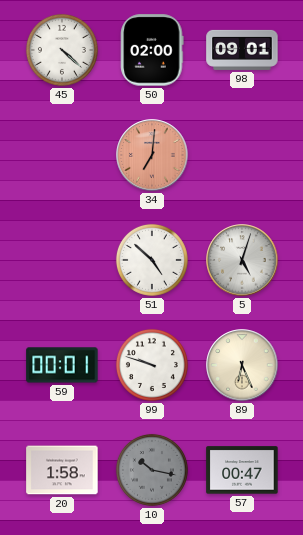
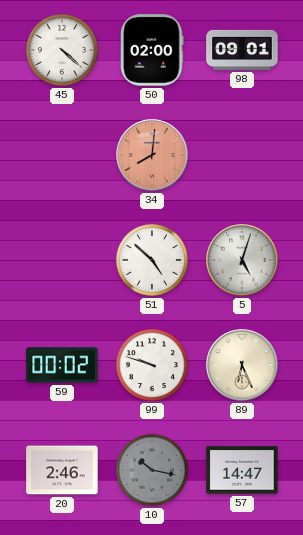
34: 7:01 -> 8:01 (152, 155)
59: 00:01 -> 00:02 (62, 365)
20: 1:58 -> 2:46 (62, 470)
57: 00:47 -> 14:47 (242, 470)
